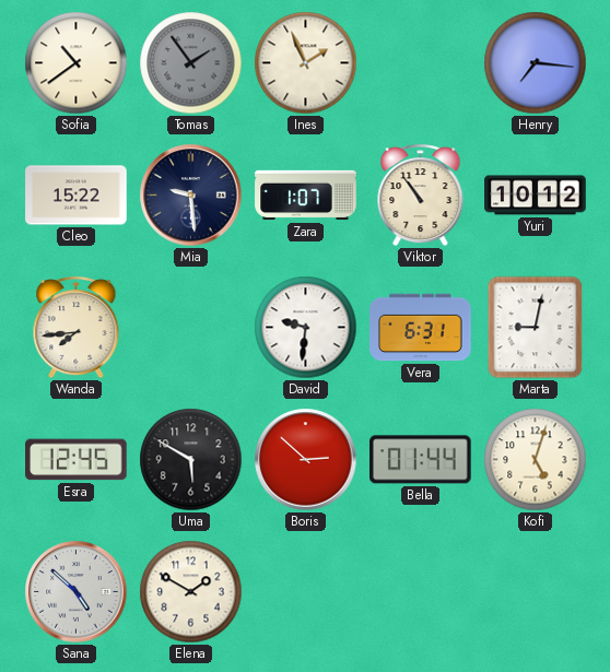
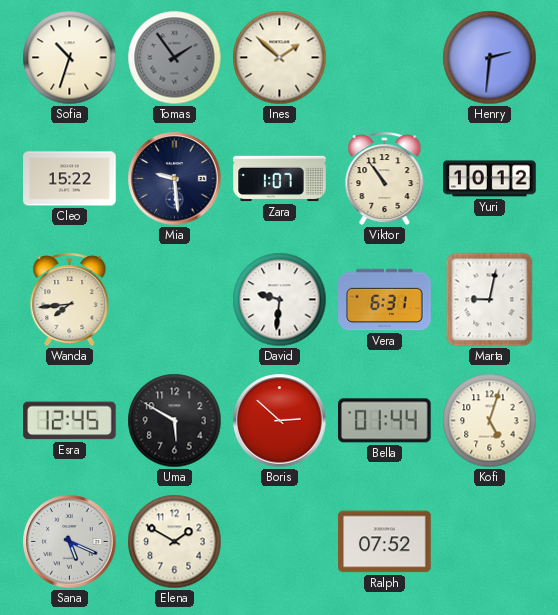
Sofia: 10:39 -> 10:33 (70, 58)
Ines: 1:56 -> 1:52 (280, 58)
Henry: 7:16 -> 2:31 (490, 58)
Sana: 4:52 -> 5:19 (70, 542)
Ralph: none -> 07:52 (385, 542)
